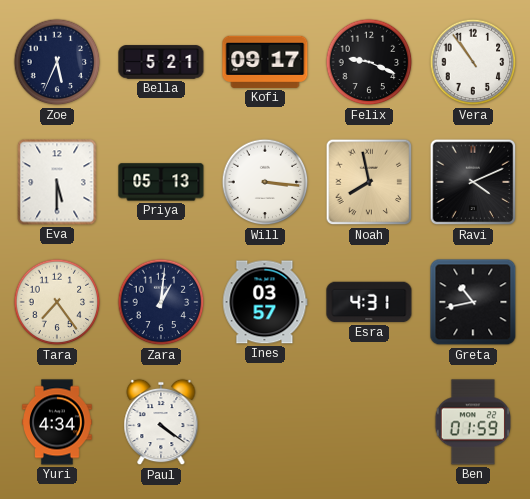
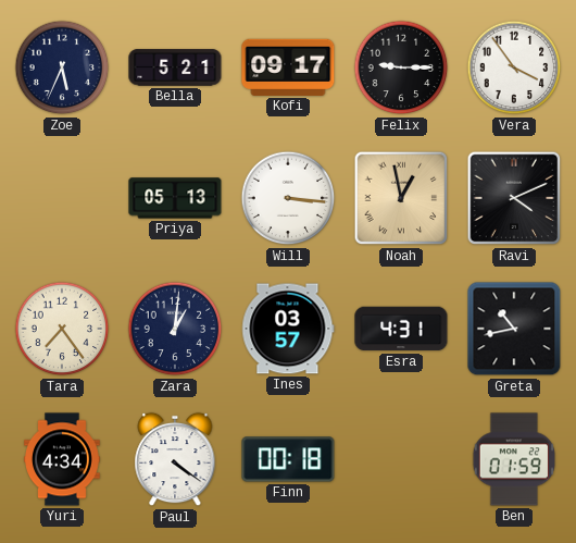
Felix: 9:19 -> 9:15 (401, 67)
Vera: 10:54 -> 3:54 (514, 67)
Eva: 5:30 -> none (57, 182)
Noah: 7:58 -> 12:58 (401, 198)
Finn: none -> 00:18 (288, 459)
